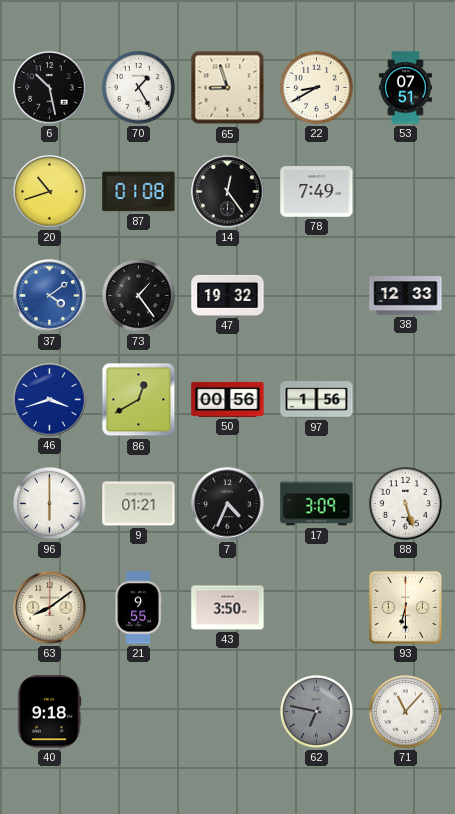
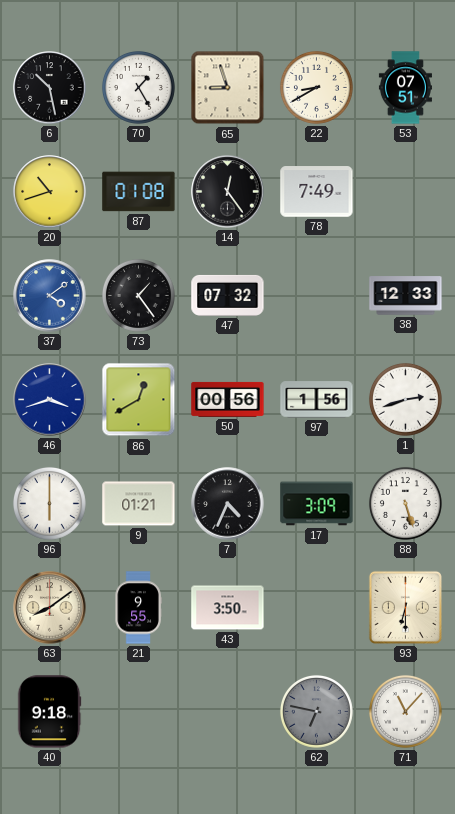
47: 19:32 -> 07:32 (228, 295)
1: none -> 2:42 (405, 399)
